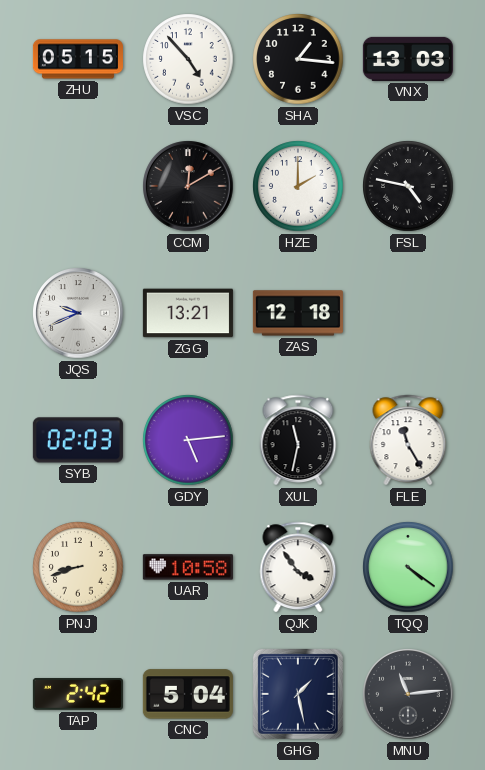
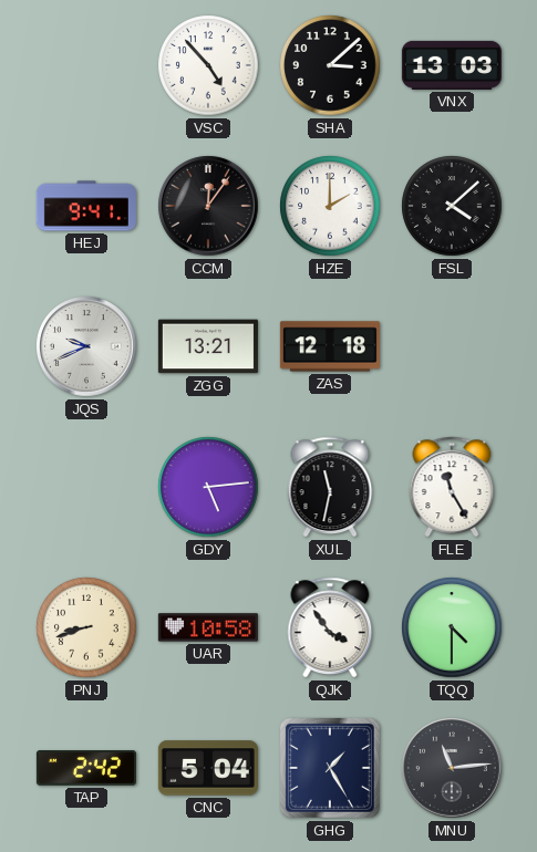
ZHU: 05:15 -> none (78, 59)
SHA: 1:16 -> 3:08 (330, 65)
HEJ: none -> 9:41 (86, 206)
CCM: 12:10 -> 12:06 (208, 206)
FSL: 4:47 -> 4:08 (452, 206)
SYB: 02:03 -> none (78, 440)
TQQ: 4:21 -> 4:30 (452, 627)
GHG: 1:28 -> 1:25 (330, 768)
